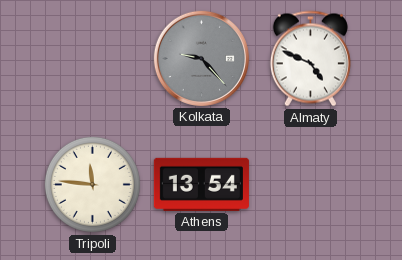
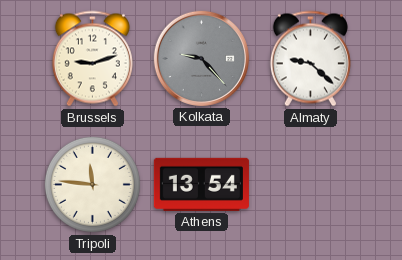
Brussels: none -> 9:12 (92, 59)
Almaty: 4:49 -> 9:22 (310, 59)
